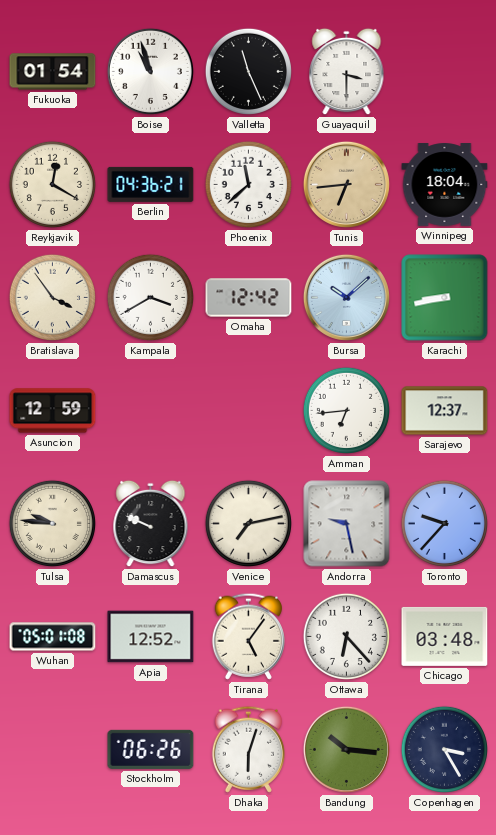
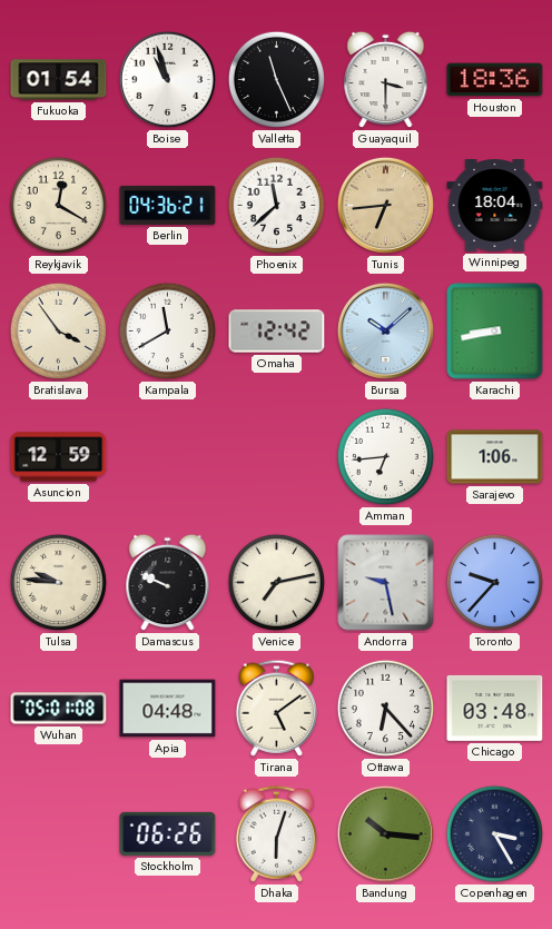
Houston: none -> 18:36 (495, 80)
Kampala: 3:40 -> 11:40 (167, 330)
Sarajevo: 12:37 -> 1:06 (495, 457)
Apia: 12:52 -> 04:48 (168, 709)
Tirana: 5:06 -> 5:09 (276, 708)
